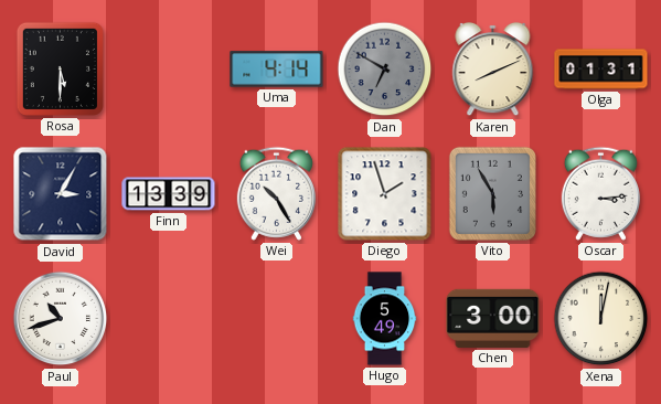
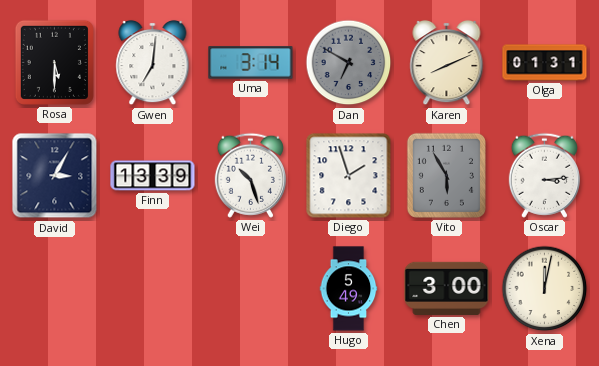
Gwen: none -> 7:01 (153, 63)
Uma: 4:14 -> 3:14 (251, 63)
Wei: 10:25 -> 10:27 (250, 175)
Paul: 10:42 -> none (61, 319)
